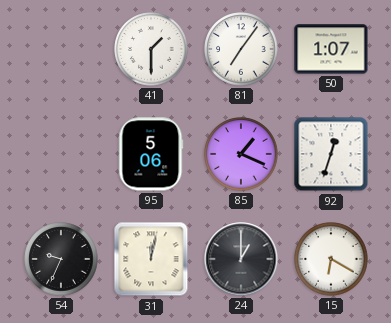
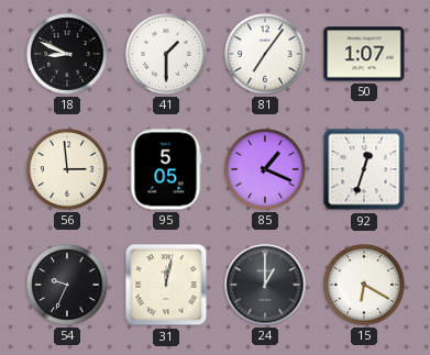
18: none -> 8:49 (67, 54)
56: none -> 2:59 (67, 169)
95: 5:06 -> 5:05 (166, 169)
